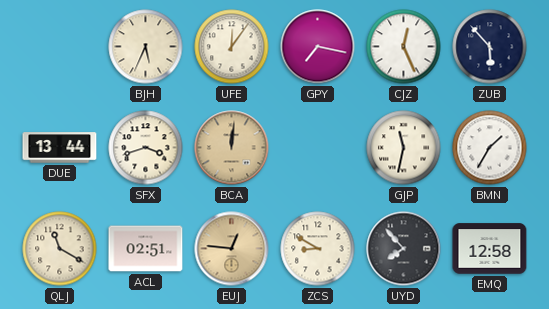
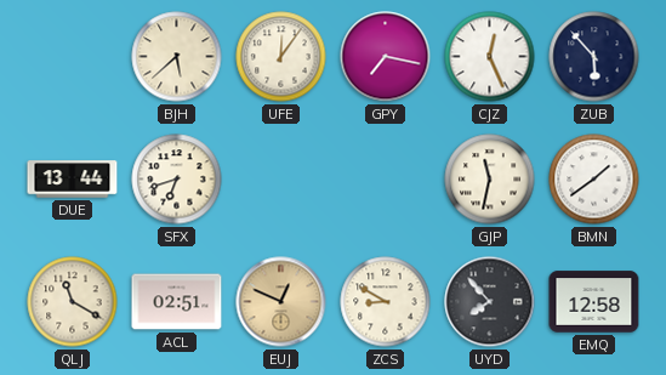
BJH: 5:34 -> 5:38 (177, 57)
SFX: 3:42 -> 6:42 (177, 180)
BCA: 12:01 -> none (232, 148)
BMN: 1:35 -> 1:39 (594, 180)
EUJ: 12:46 -> 12:49 (281, 302)
